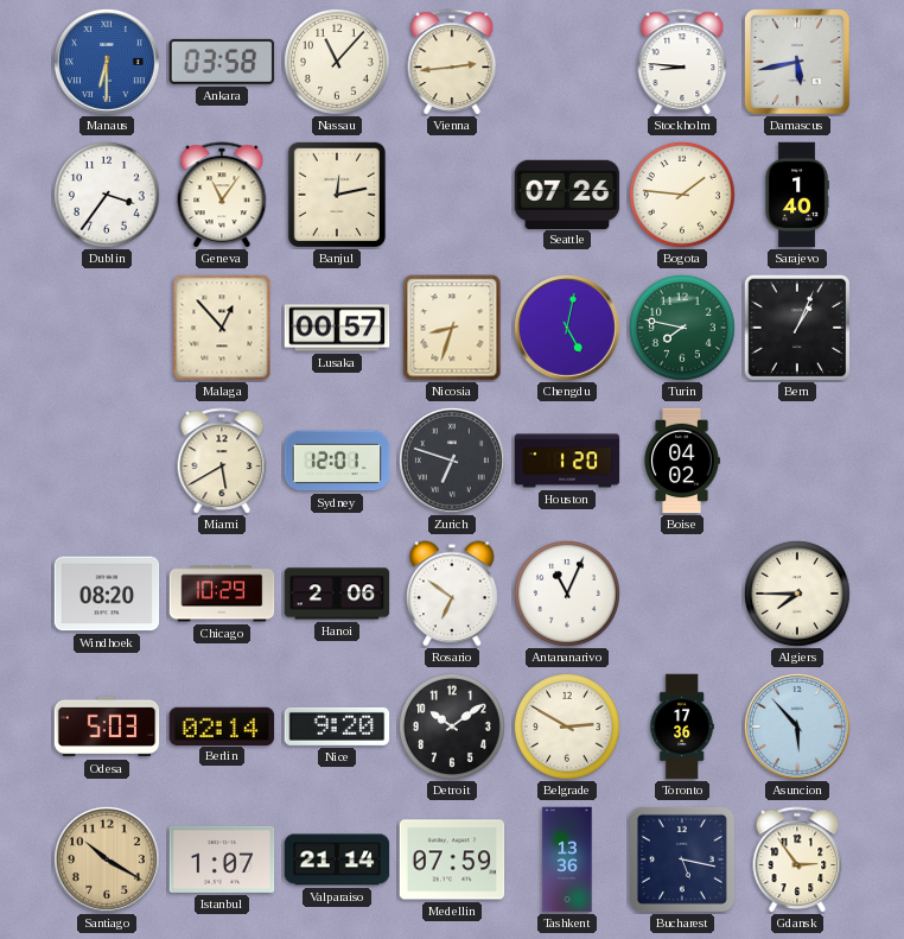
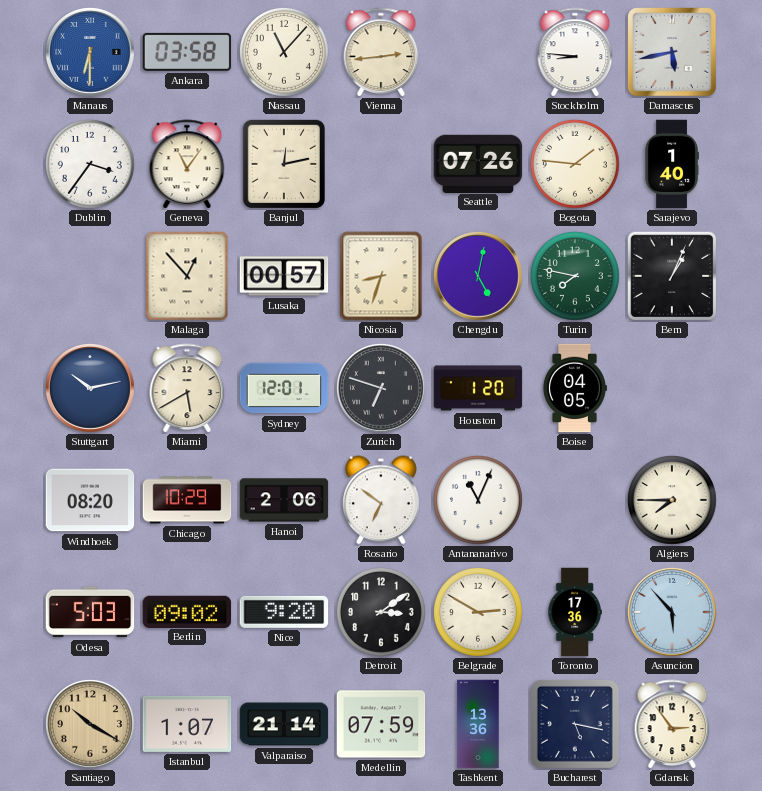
Stuttgart: none -> 10:13 (90, 388)
Boise: 04:02 -> 04:05 (575, 388)
Berlin: 02:14 -> 09:02 (187, 611)
Detroit: 10:09 -> 3:09 (381, 612)
